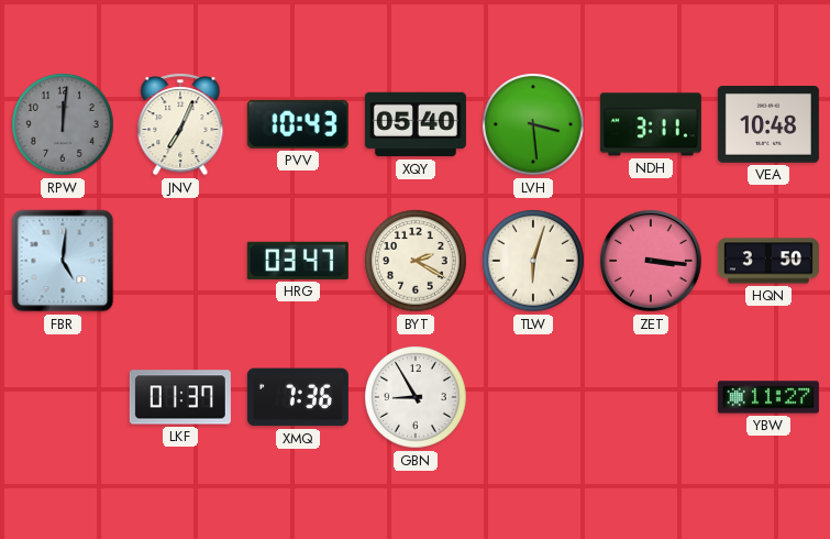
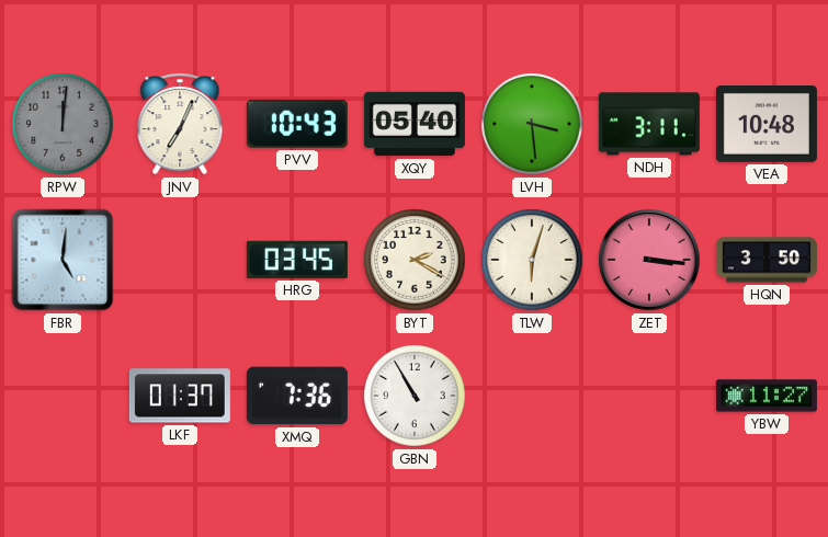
HRG: 03:47 -> 03:45 (297, 260)
GBN: 8:55 -> 10:55 (415, 396)
